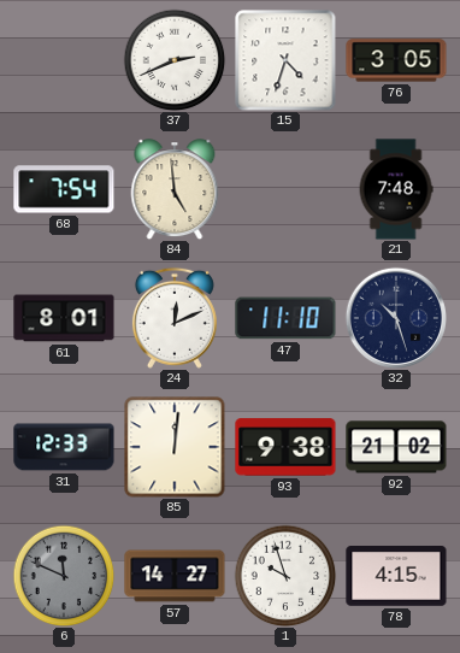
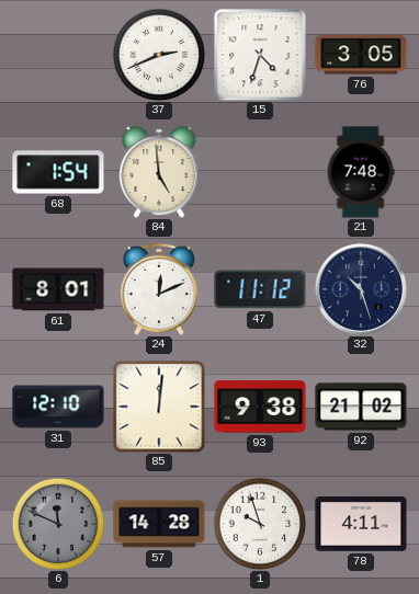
68: 7:54 -> 1:54 (58, 172)
47: 11:10 -> 11:12 (260, 289)
31: 12:33 -> 12:10 (58, 407)
57: 14:27 -> 14:28 (159, 524)
78: 4:15 -> 4:11 (361, 525)
